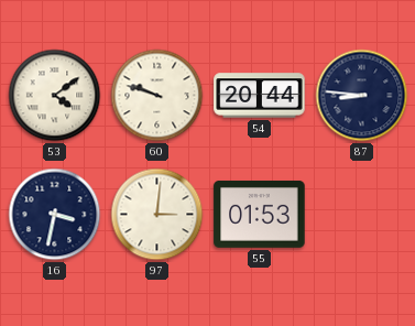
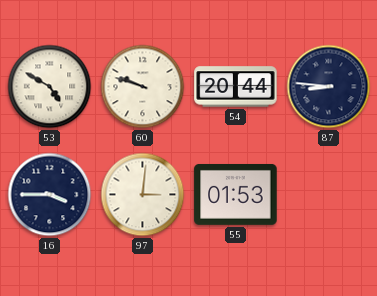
53: 4:09 -> 4:50 (50, 87)
16: 3:32 -> 3:45 (50, 195)
